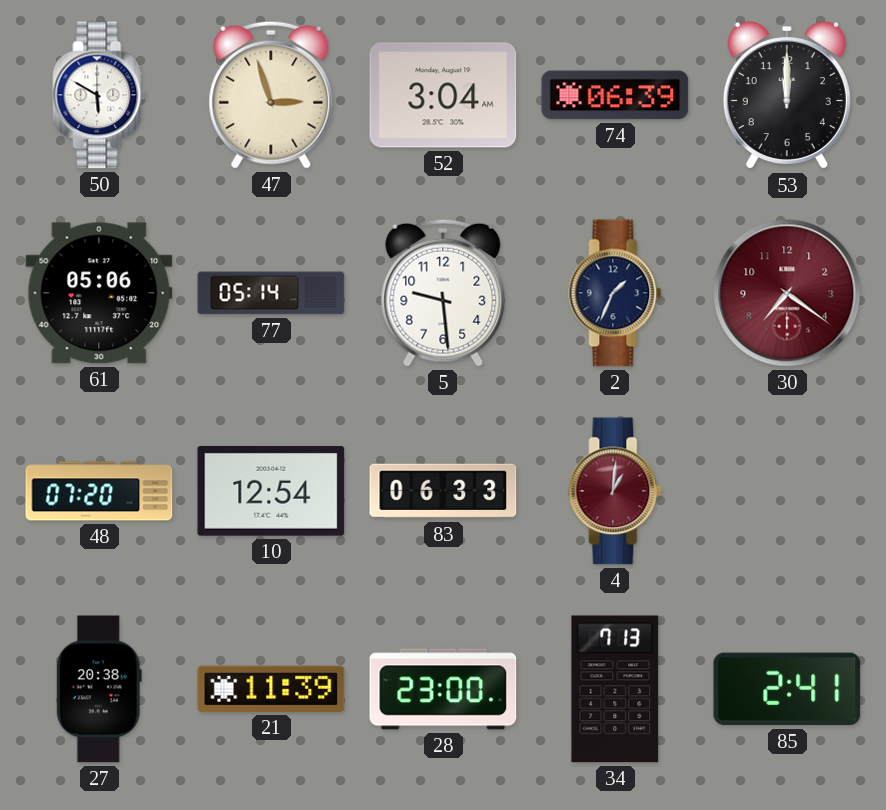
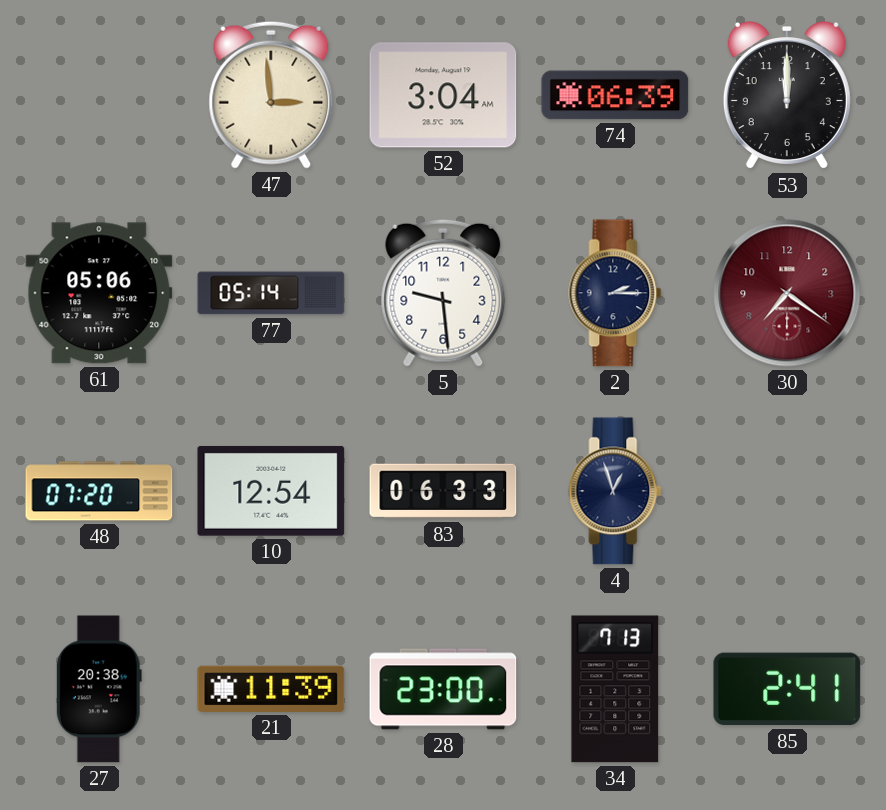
50: 5:50 -> none (99, 95)
47: 2:57 -> 2:59 (271, 95)
2: 1:34 -> 2:15 (615, 293)
4: 1:01 -> 12:57 (615, 491)
4 dial: burgundy -> navy (615, 491)
